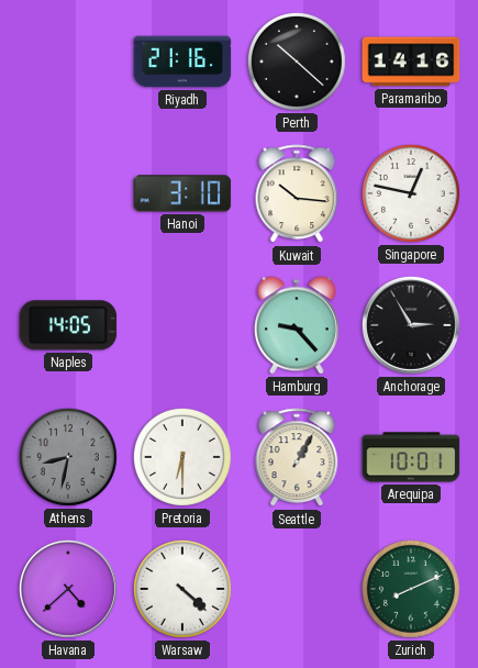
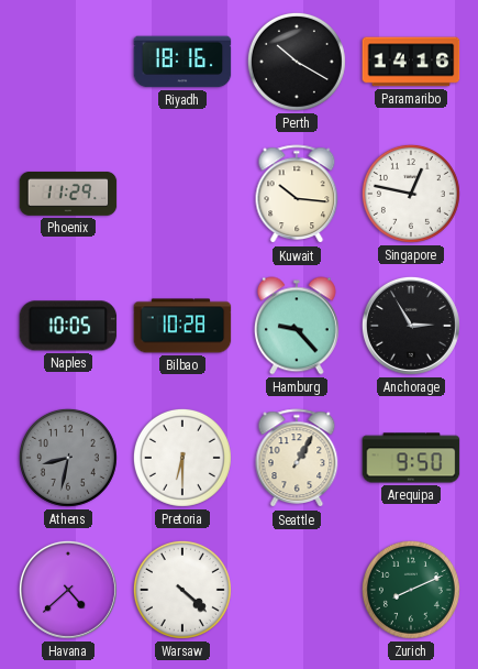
Riyadh: 21:16 -> 18:16 (182, 62)
Perth: 10:22 -> 10:20 (297, 62)
Phoenix: none -> 11:29 (68, 194)
Hanoi: 3:10 -> none (182, 193)
Naples: 14:05 -> 10:05 (68, 326)
Bilbao: none -> 10:28 (182, 326)
Arequipa: 10:01 -> 9:50 (411, 458)
